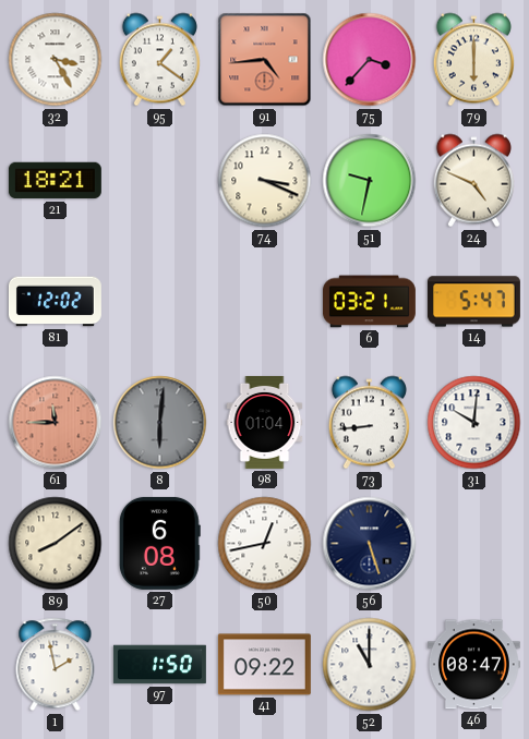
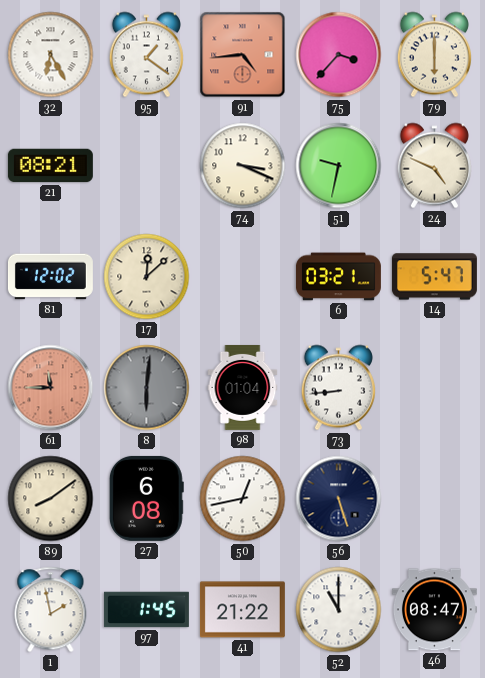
32: 3:25 -> 6:25 (51, 55)
21: 18:21 -> 08:21 (50, 166)
17: none -> 12:08 (147, 277)
31: 10:01 -> none (474, 423)
97: 1:50 -> 1:45 (146, 610)
41: 09:22 -> 21:22 (242, 610)
